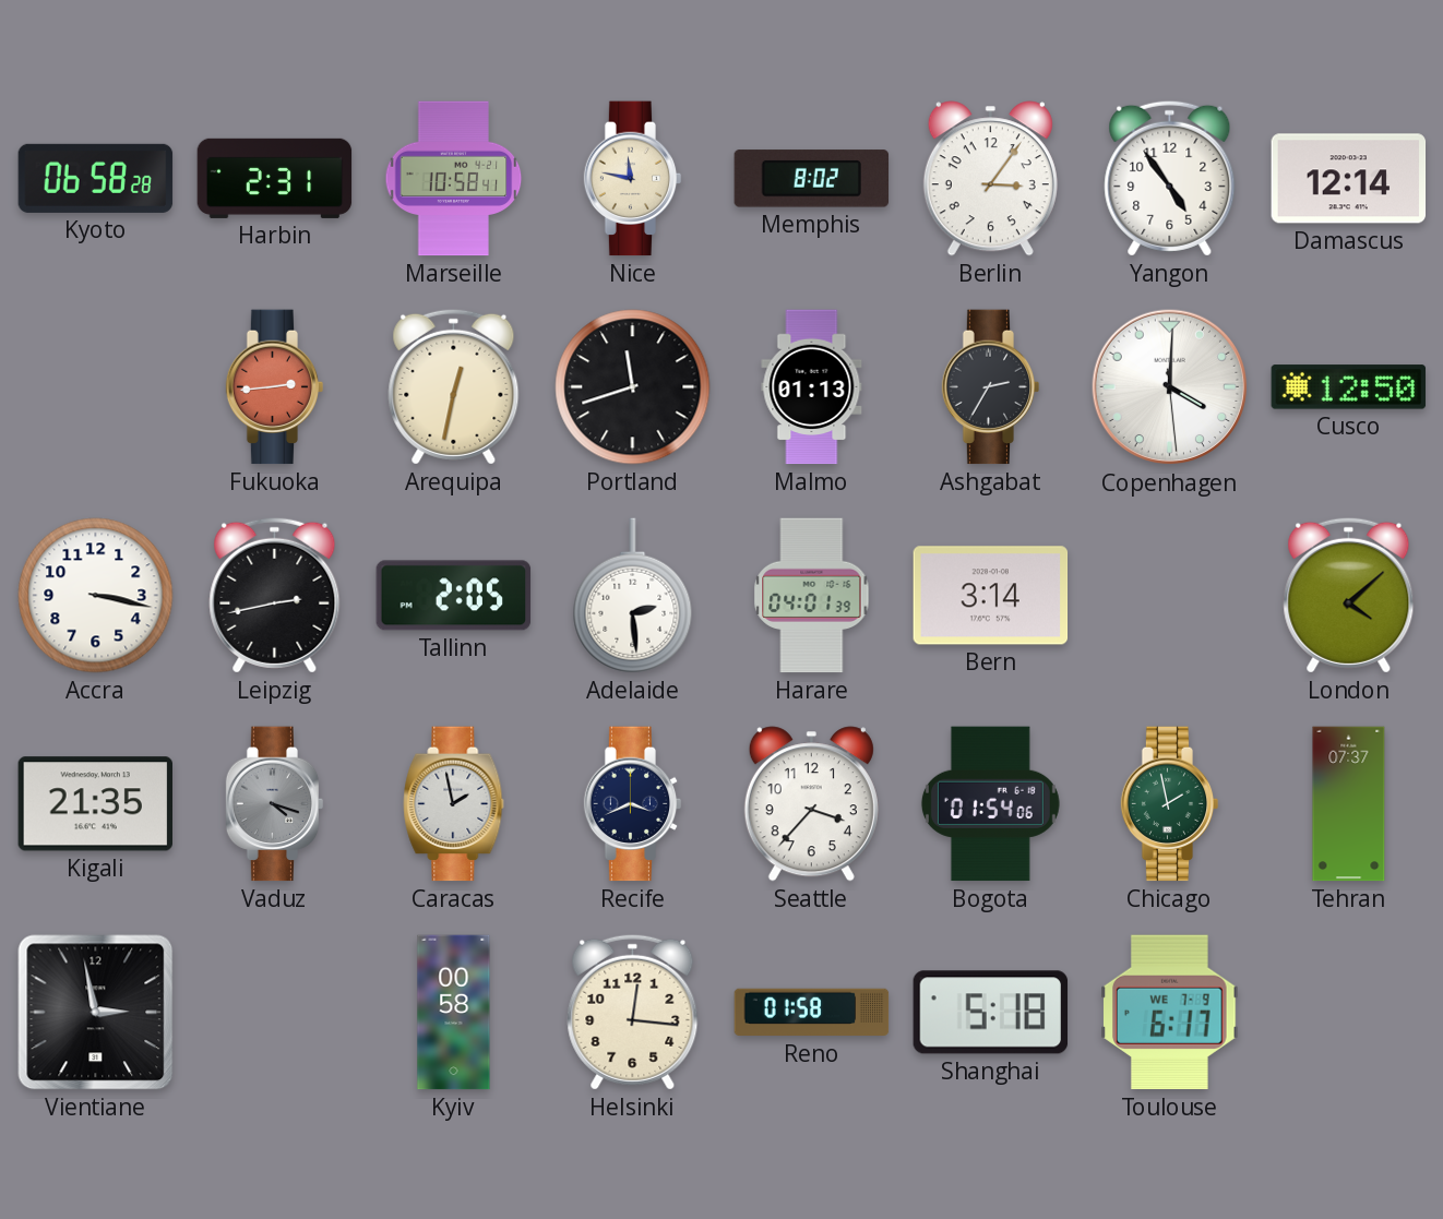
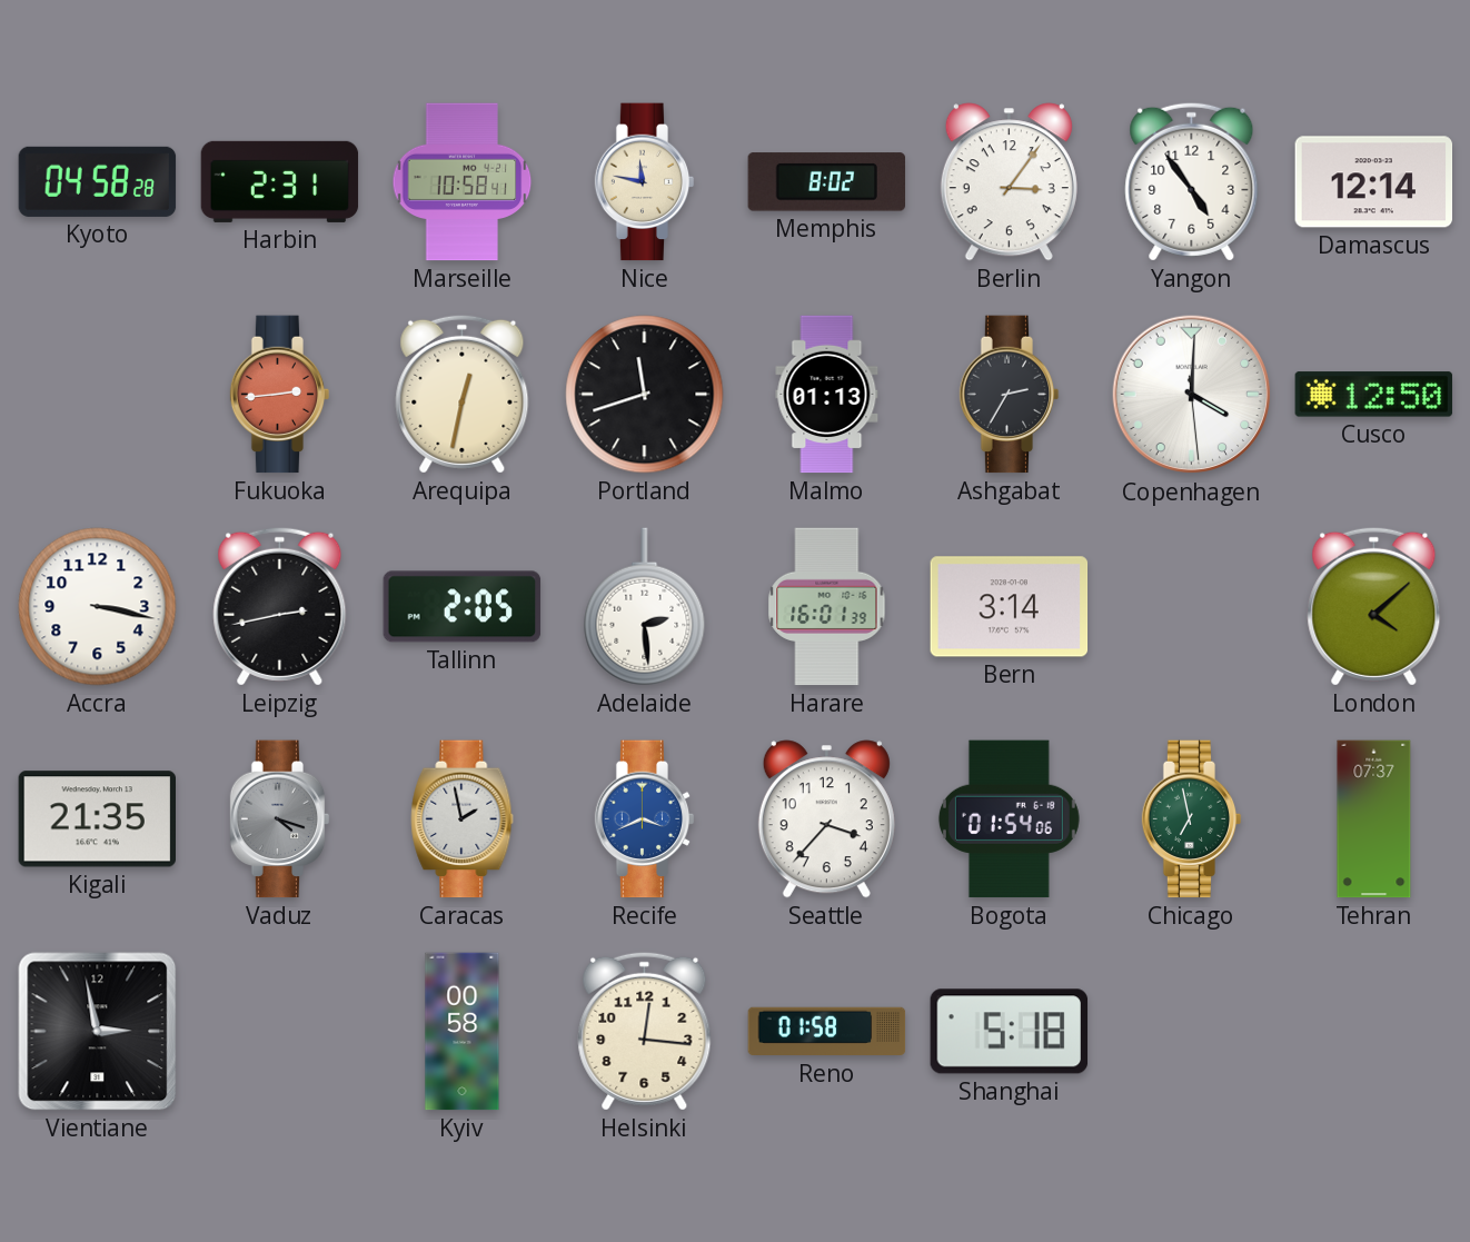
Kyoto: 06:58 -> 04:58 (98, 181)
Harare: 04:01 -> 16:01 (827, 607)
Recife dial: navy -> blue (645, 819)
Chicago: 1:58 -> 6:58 (1192, 819)
Toulouse: 6:17 -> none (1170, 1013)
